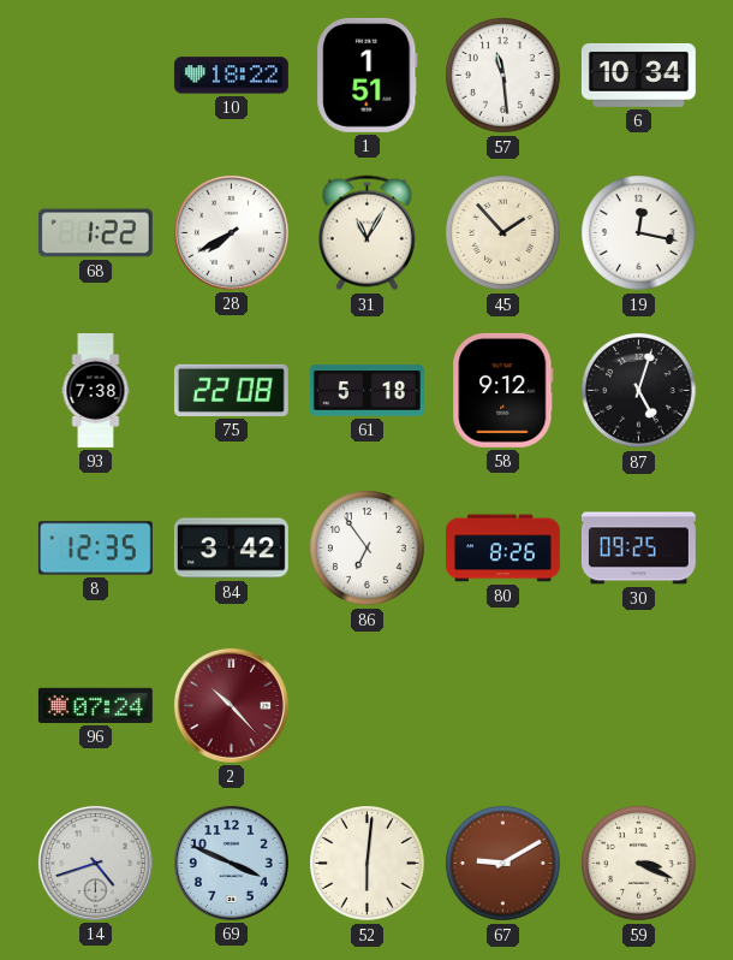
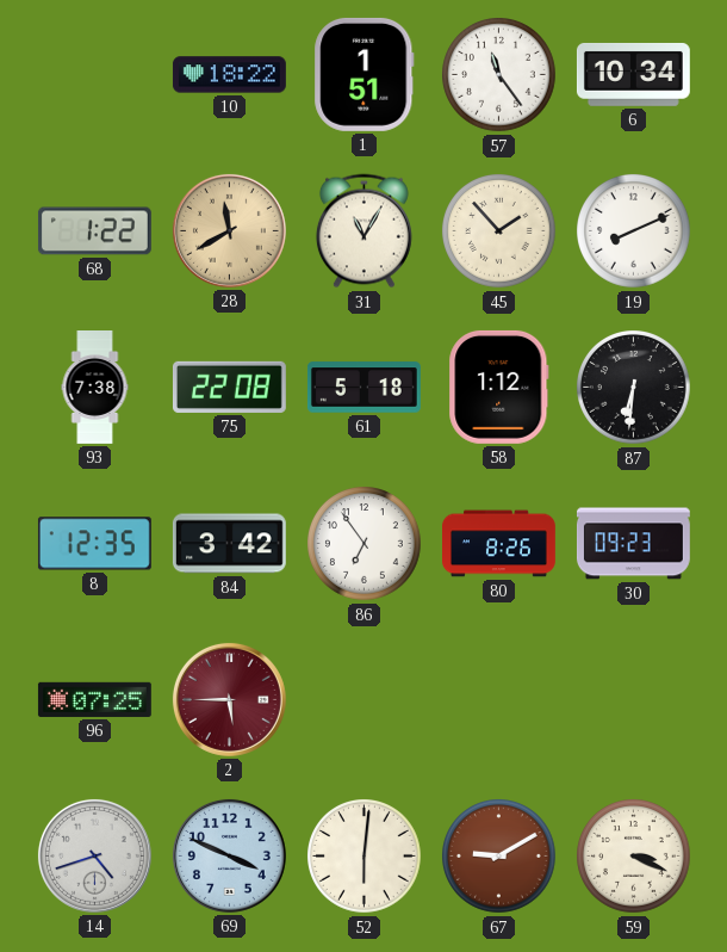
57: 11:29 -> 11:24 (499, 75)
28: 7:40 -> 11:40 (229, 230)
28 dial: white -> champagne (229, 230)
19: 12:17 -> 8:11 (634, 231)
58: 9:12 -> 1:12 (499, 387)
87: 5:03 -> 6:31 (634, 388)
30: 09:25 -> 09:23 (633, 544)
96: 07:24 -> 07:25 (94, 699)
2: 10:23 -> 5:45 (229, 699)
